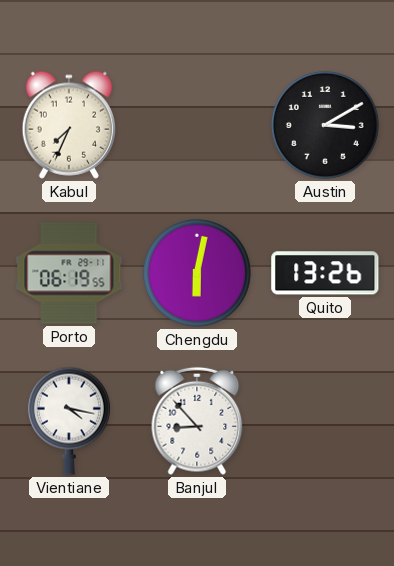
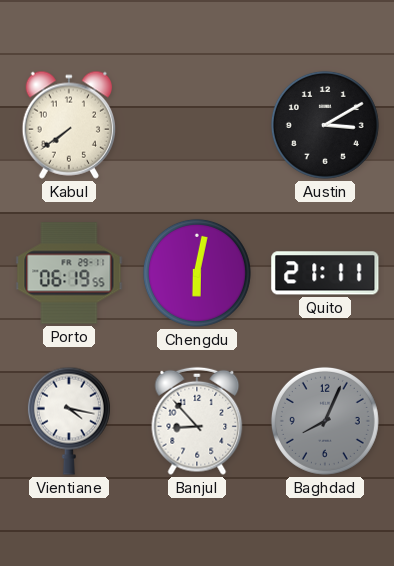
Kabul: 7:34 -> 7:39 (68, 125)
Quito: 13:26 -> 21:11 (325, 273)
Baghdad: none -> 8:04 (325, 421)
